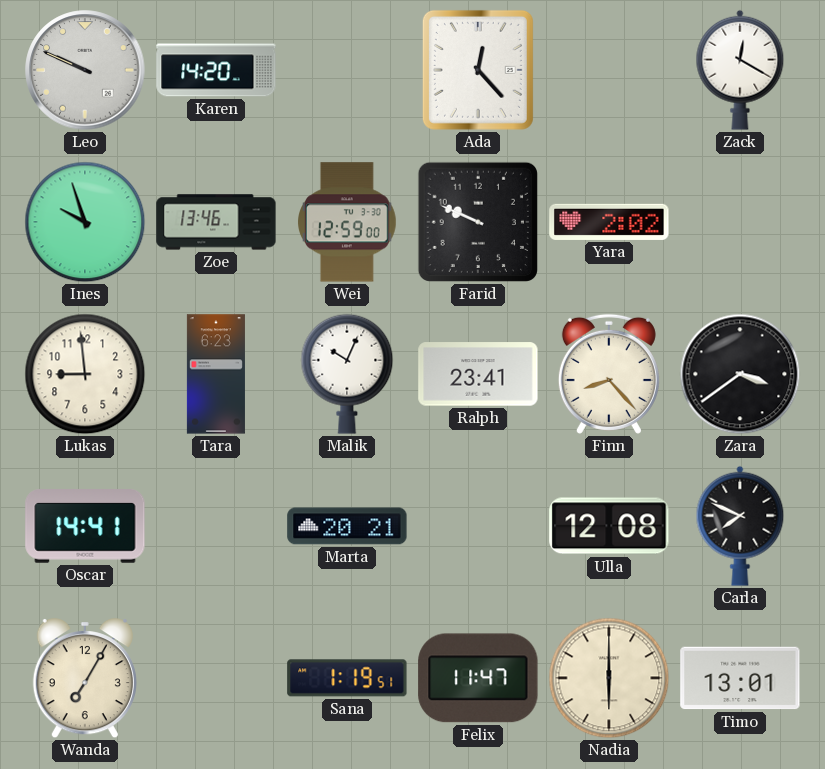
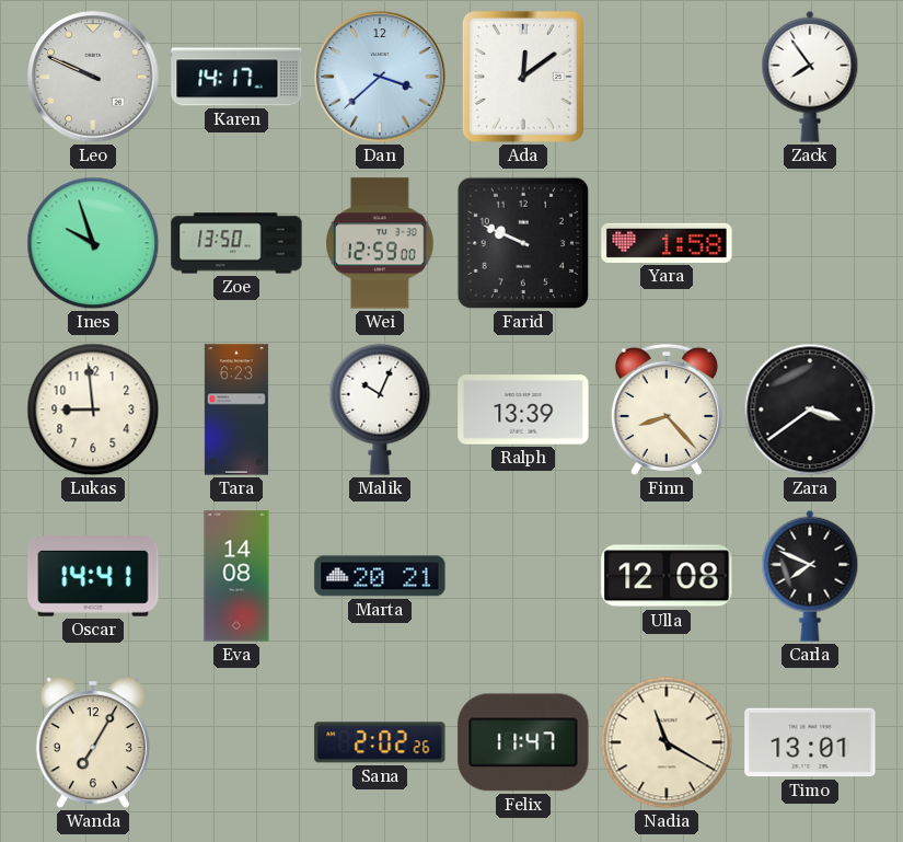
Karen: 14:20 -> 14:17 (236, 77)
Dan: none -> 3:38 (380, 77)
Ada: 12:23 -> 12:09 (523, 77)
Zack: 12:20 -> 7:54 (810, 77)
Zoe: 13:46 -> 13:50 (236, 243)
Yara: 2:02 -> 1:58 (667, 243)
Ralph: 23:41 -> 13:39 (523, 410)
Eva: none -> 14:08 (236, 576)
Sana: 1:19 -> 2:02 (380, 742)
Nadia: 6:00 -> 11:20 (667, 742)
